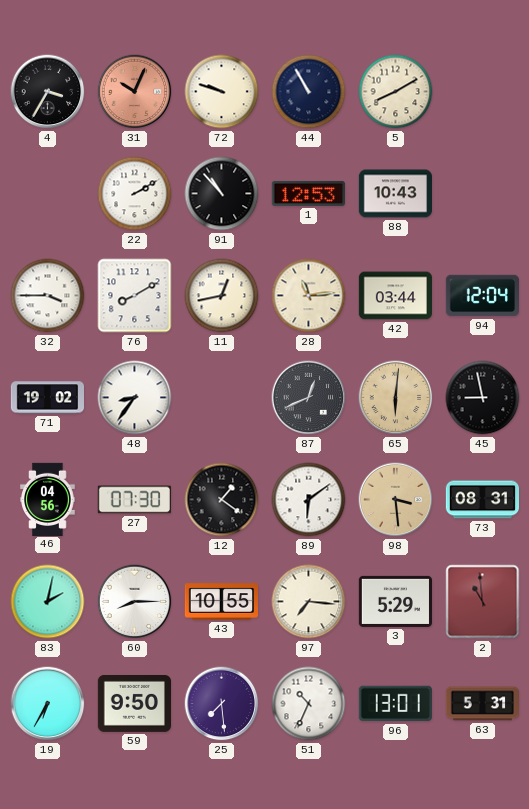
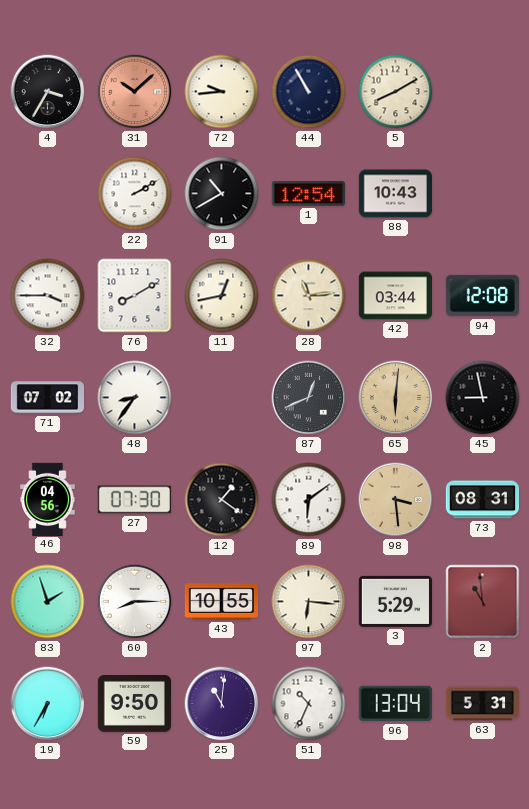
31: 10:04 -> 10:08 (135, 92)
72: 9:48 -> 9:44 (222, 92)
91: 10:53 -> 10:40 (222, 194)
1: 12:53 -> 12:54 (308, 193)
94: 12:04 -> 12:08 (482, 296)
71: 19:02 -> 07:02 (47, 398)
83: 2:02 -> 1:57 (48, 602)
97: 7:16 -> 6:16 (309, 602)
25: 7:29 -> 11:01 (222, 704)
96: 13:01 -> 13:04 (395, 704)
